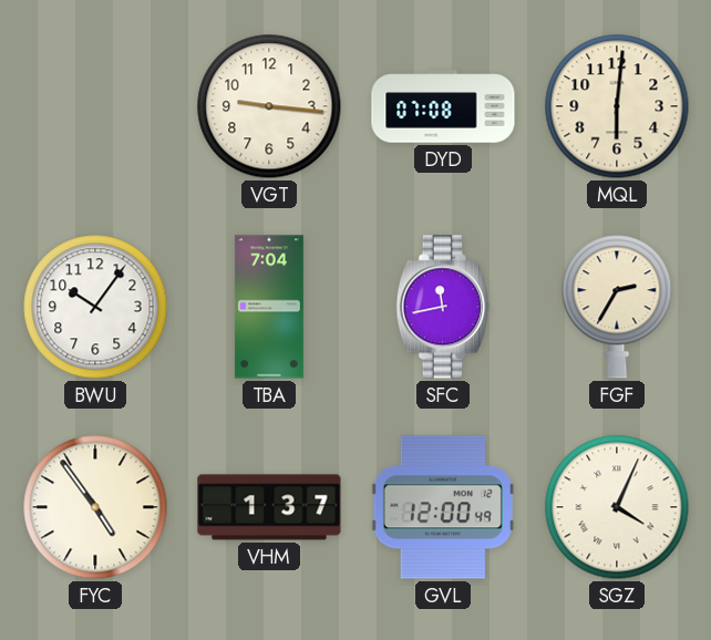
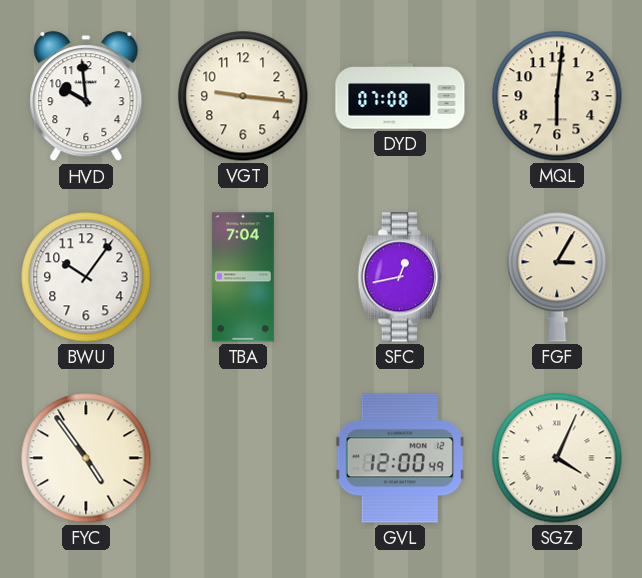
HVD: none -> 9:59 (86, 97)
SFC: 11:43 -> 12:43 (400, 277)
FGF: 2:35 -> 3:05 (557, 277)
VHM: 1:37 -> none (269, 507)
